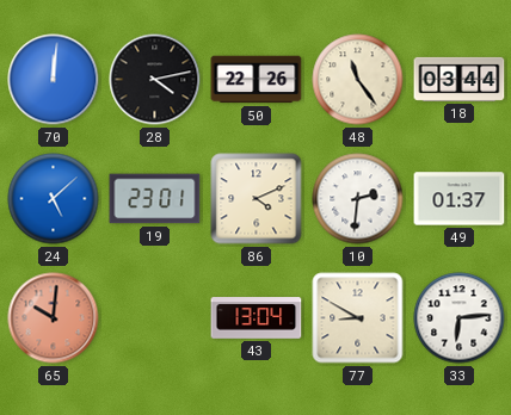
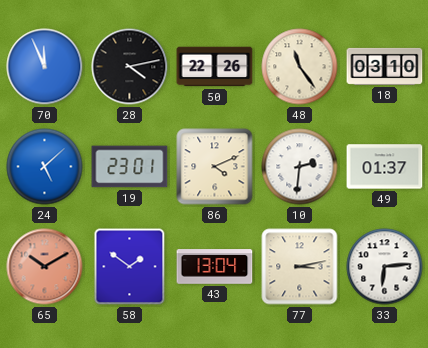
70: 12:01 -> 11:56 (45, 67)
18: 03:44 -> 03:10 (385, 66)
65: 10:01 -> 10:10 (45, 267)
58: none -> 1:51 (130, 267)
77: 8:50 -> 3:13 (300, 267)
